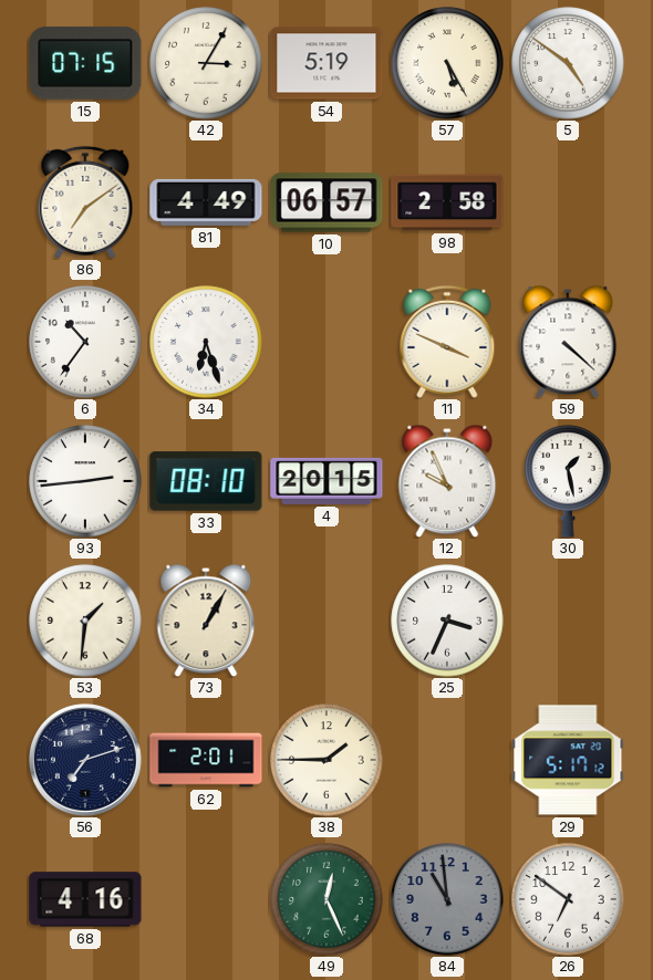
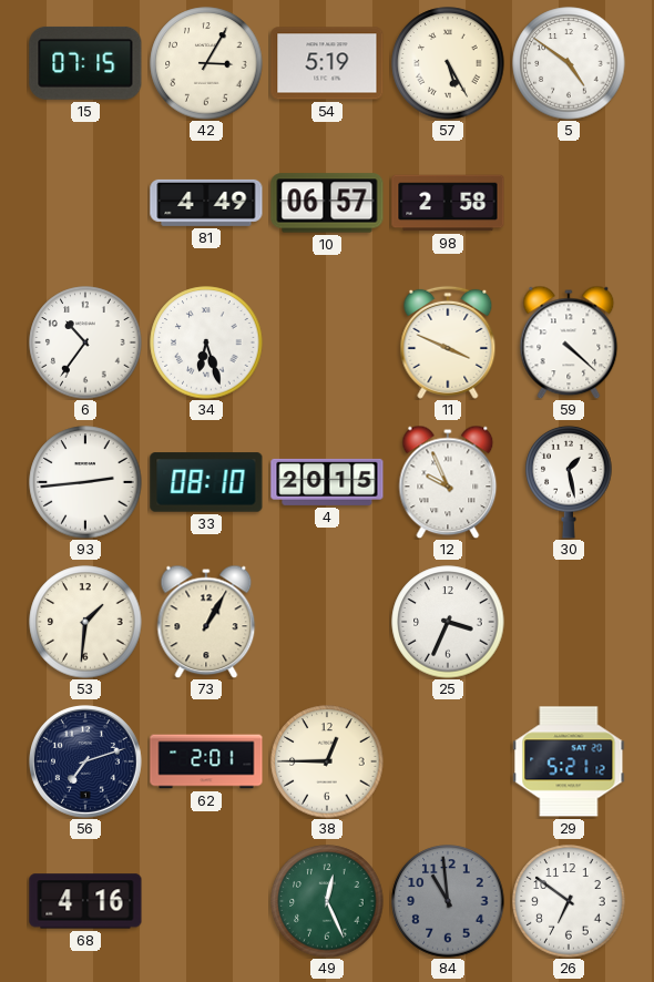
86: 7:09 -> none (85, 202)
38: 1:45 -> 12:45 (327, 761)
29: 5:17 -> 5:21 (569, 761)
